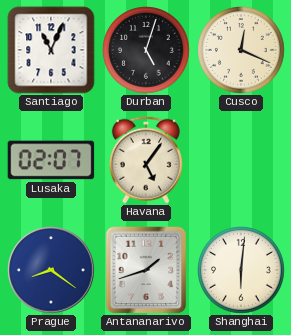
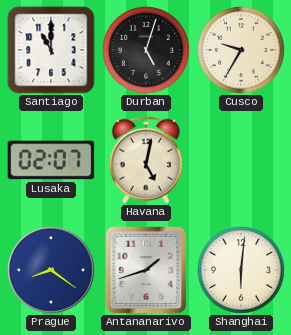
Santiago: 11:04 -> 11:00 (51, 50)
Cusco: 12:19 -> 9:35 (241, 50)
Havana: 5:06 -> 5:02 (146, 160)
